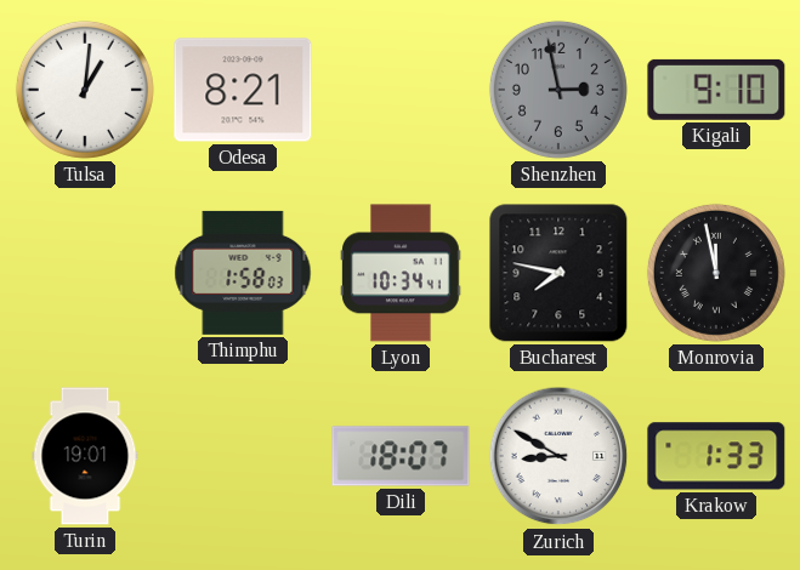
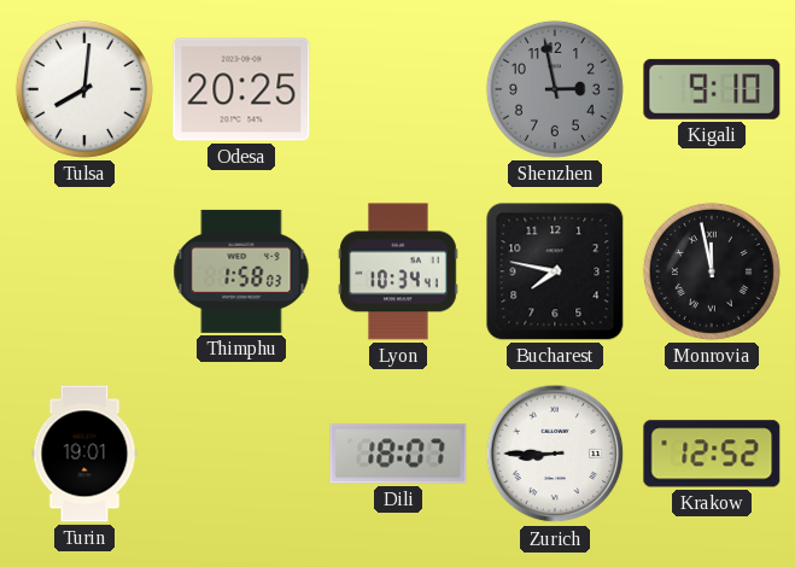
Tulsa: 1:01 -> 8:01 (84, 89)
Odesa: 8:21 -> 20:25 (241, 89)
Zurich: 8:50 -> 8:45 (555, 454)
Krakow: 1:33 -> 12:52 (712, 454)
